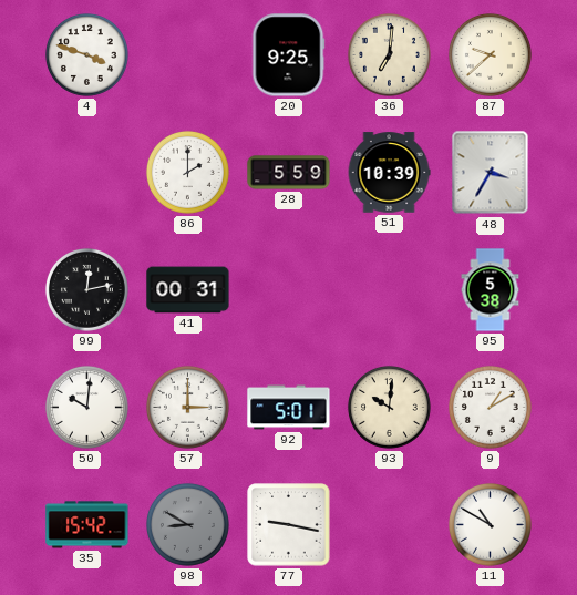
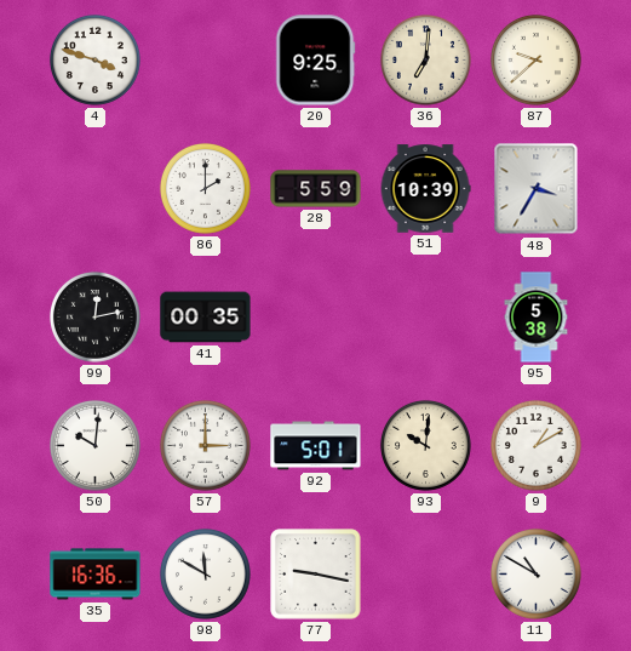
41: 00:31 -> 00:35 (206, 318)
35: 15:42 -> 16:36 (96, 575)
98: 8:50 -> 11:50 (205, 573)
98 dial: grey -> white (205, 573)
